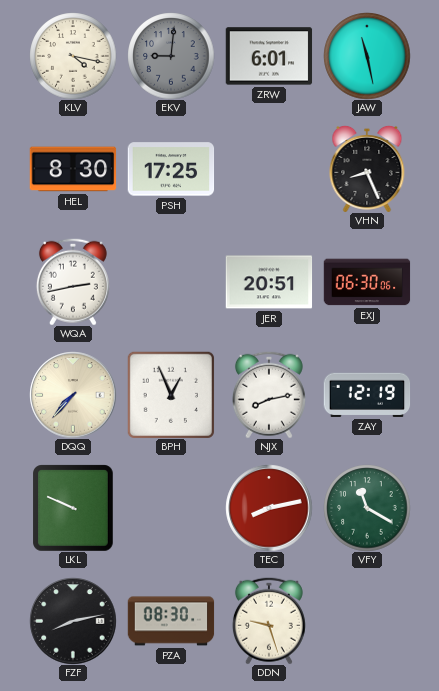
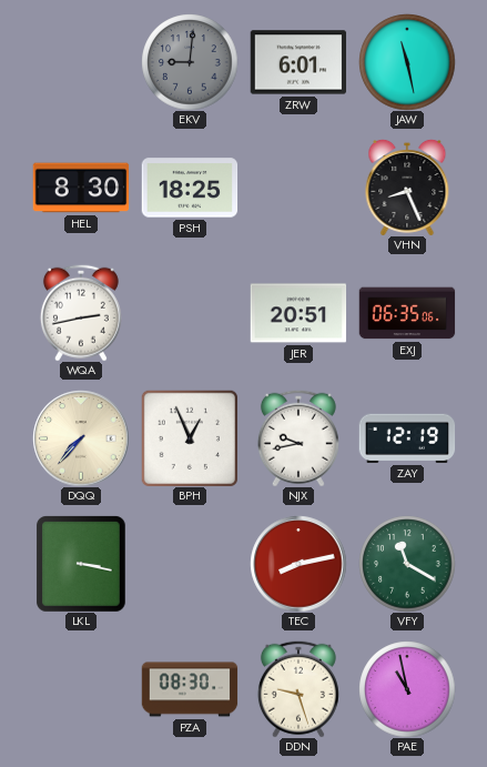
KLV: 4:17 -> none (73, 56)
PSH: 17:25 -> 18:25 (190, 188)
EXJ: 06:30 -> 06:35 (407, 313)
NJX: 8:13 -> 9:43 (298, 438)
LKL: 9:49 -> 3:17 (81, 564)
FZF: 8:13 -> none (73, 621)
PAE: none -> 10:58 (407, 689)
